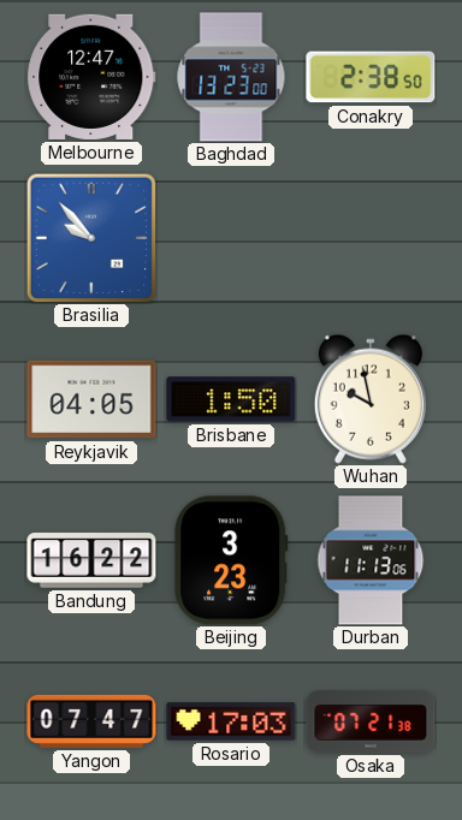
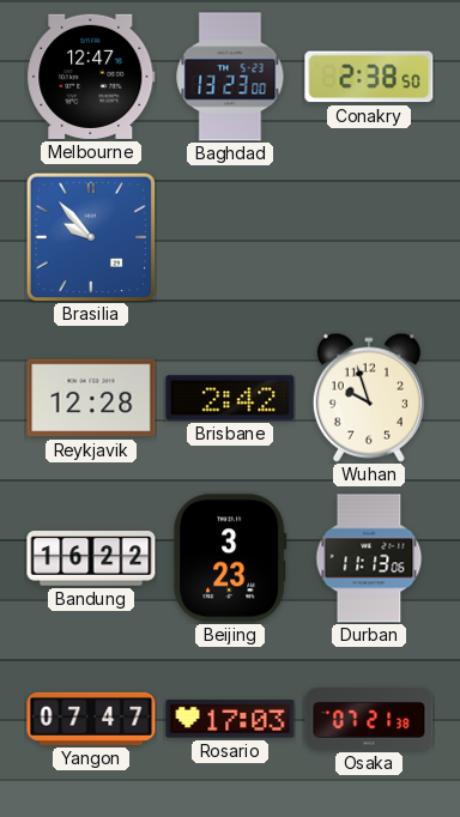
Reykjavik: 04:05 -> 12:28 (91, 398)
Brisbane: 1:50 -> 2:42 (230, 398)
Wuhan: 9:58 -> 9:57 (369, 398)
